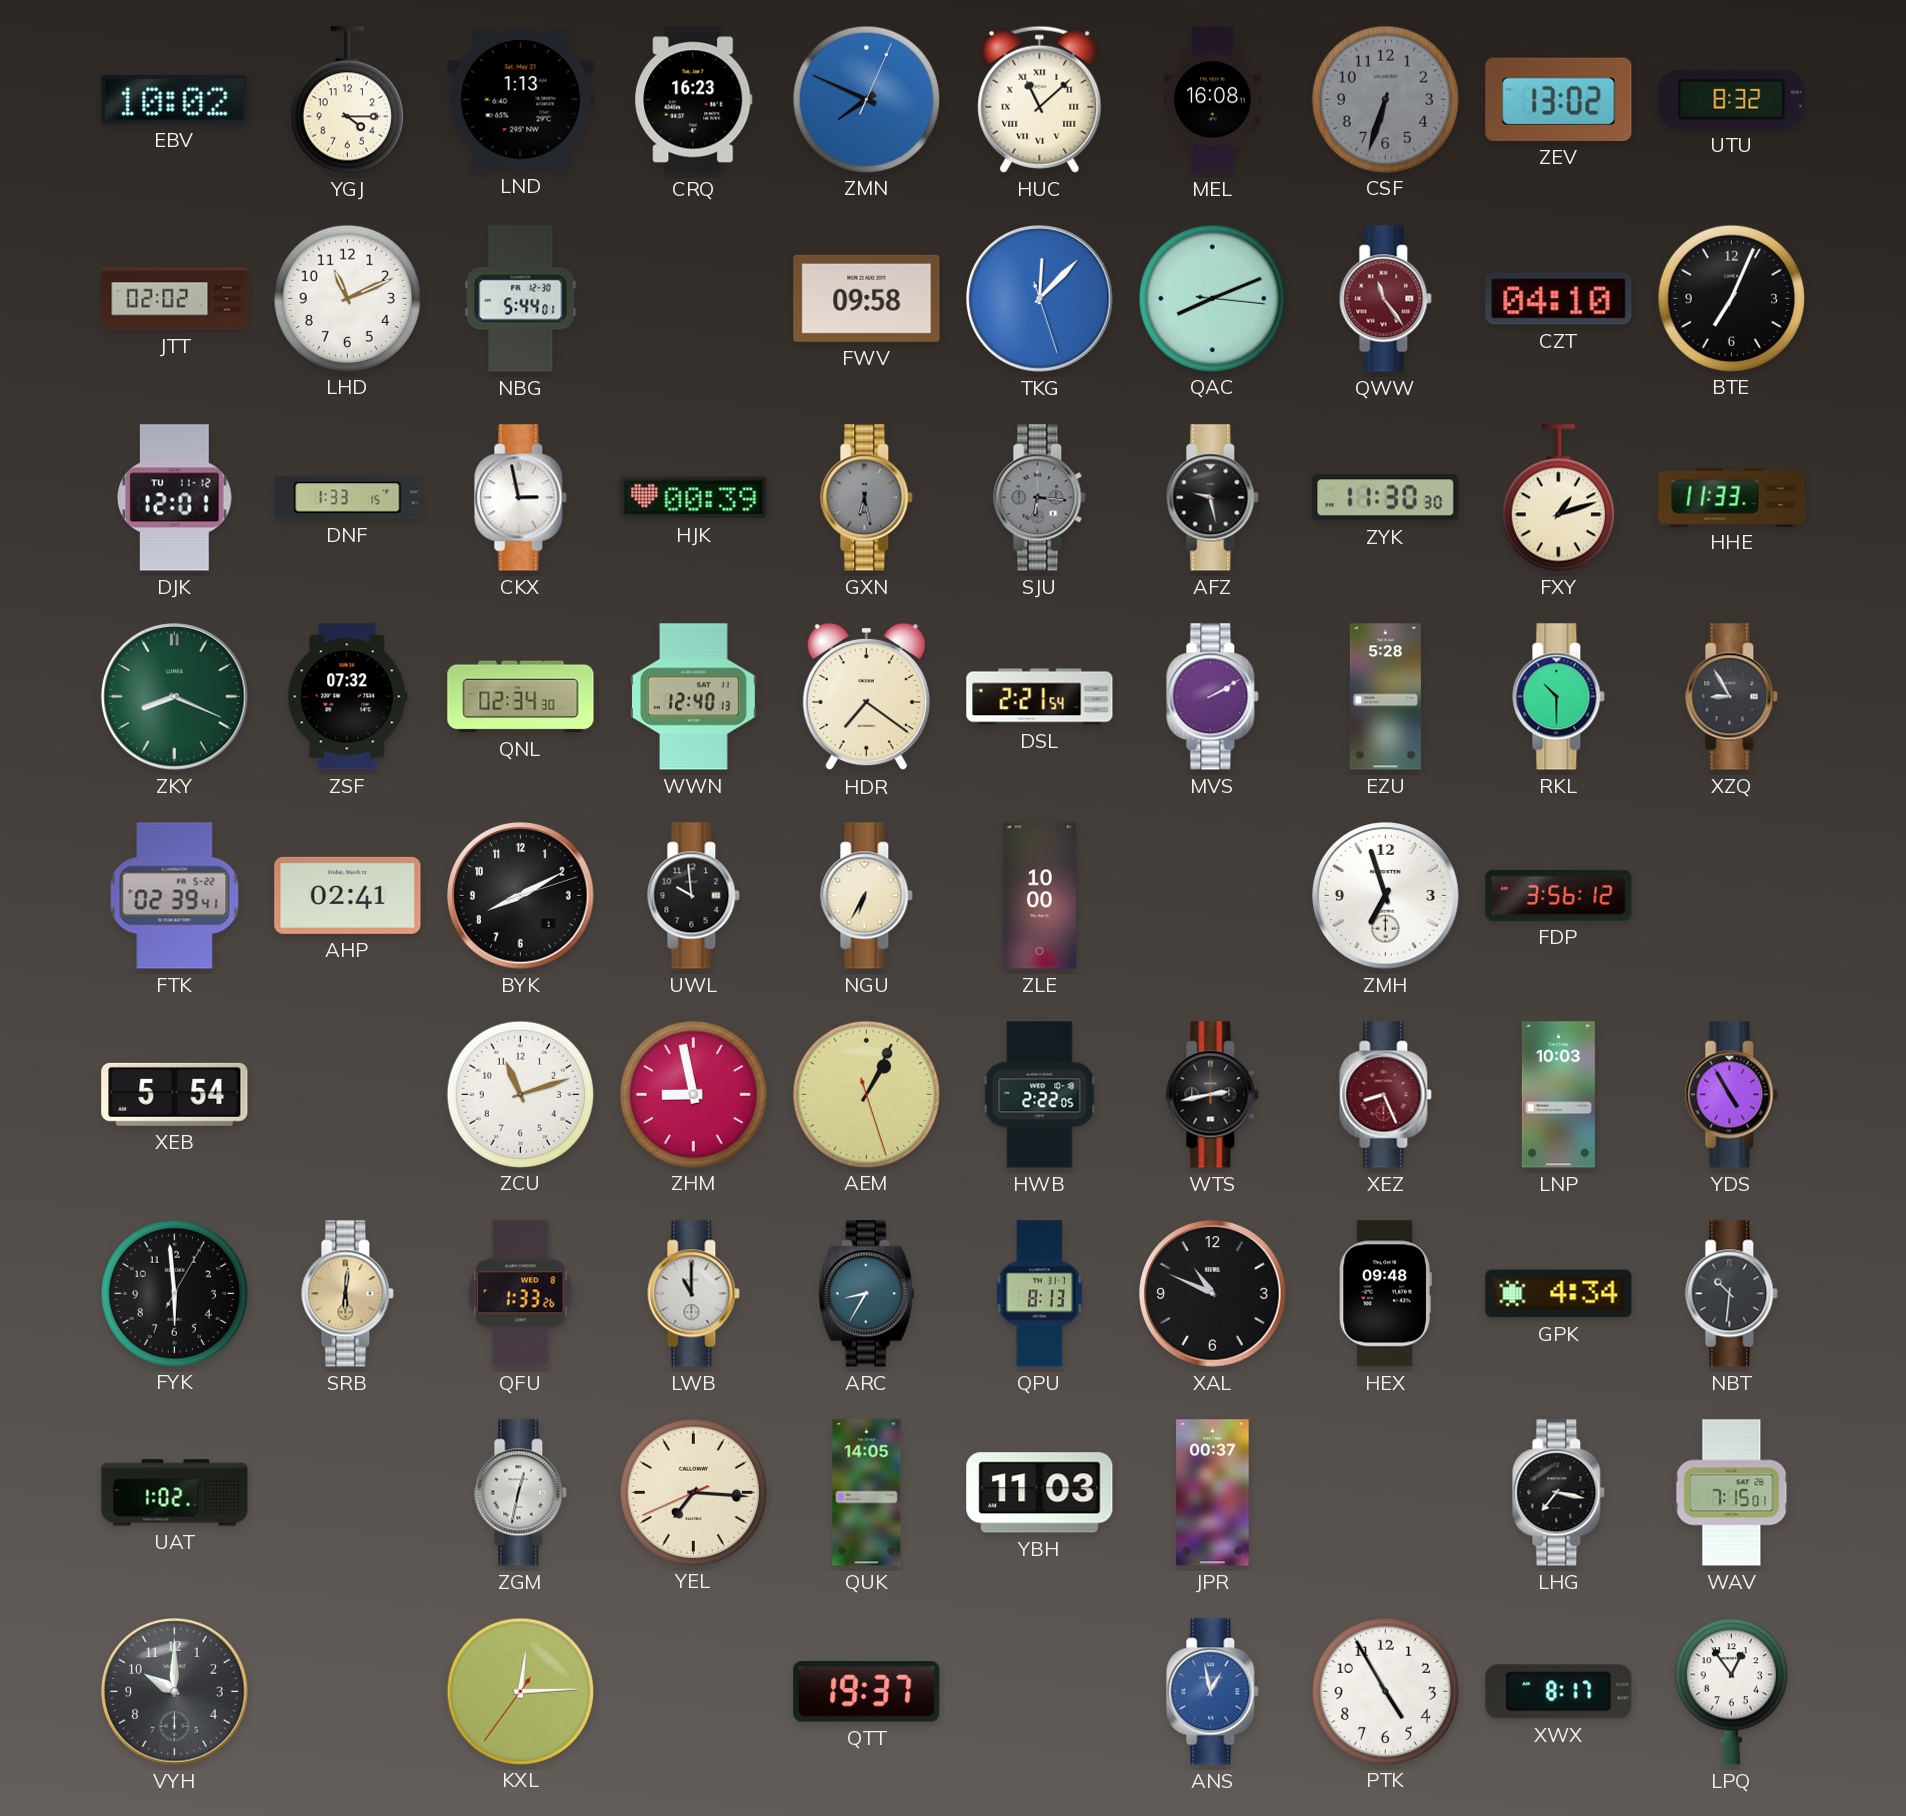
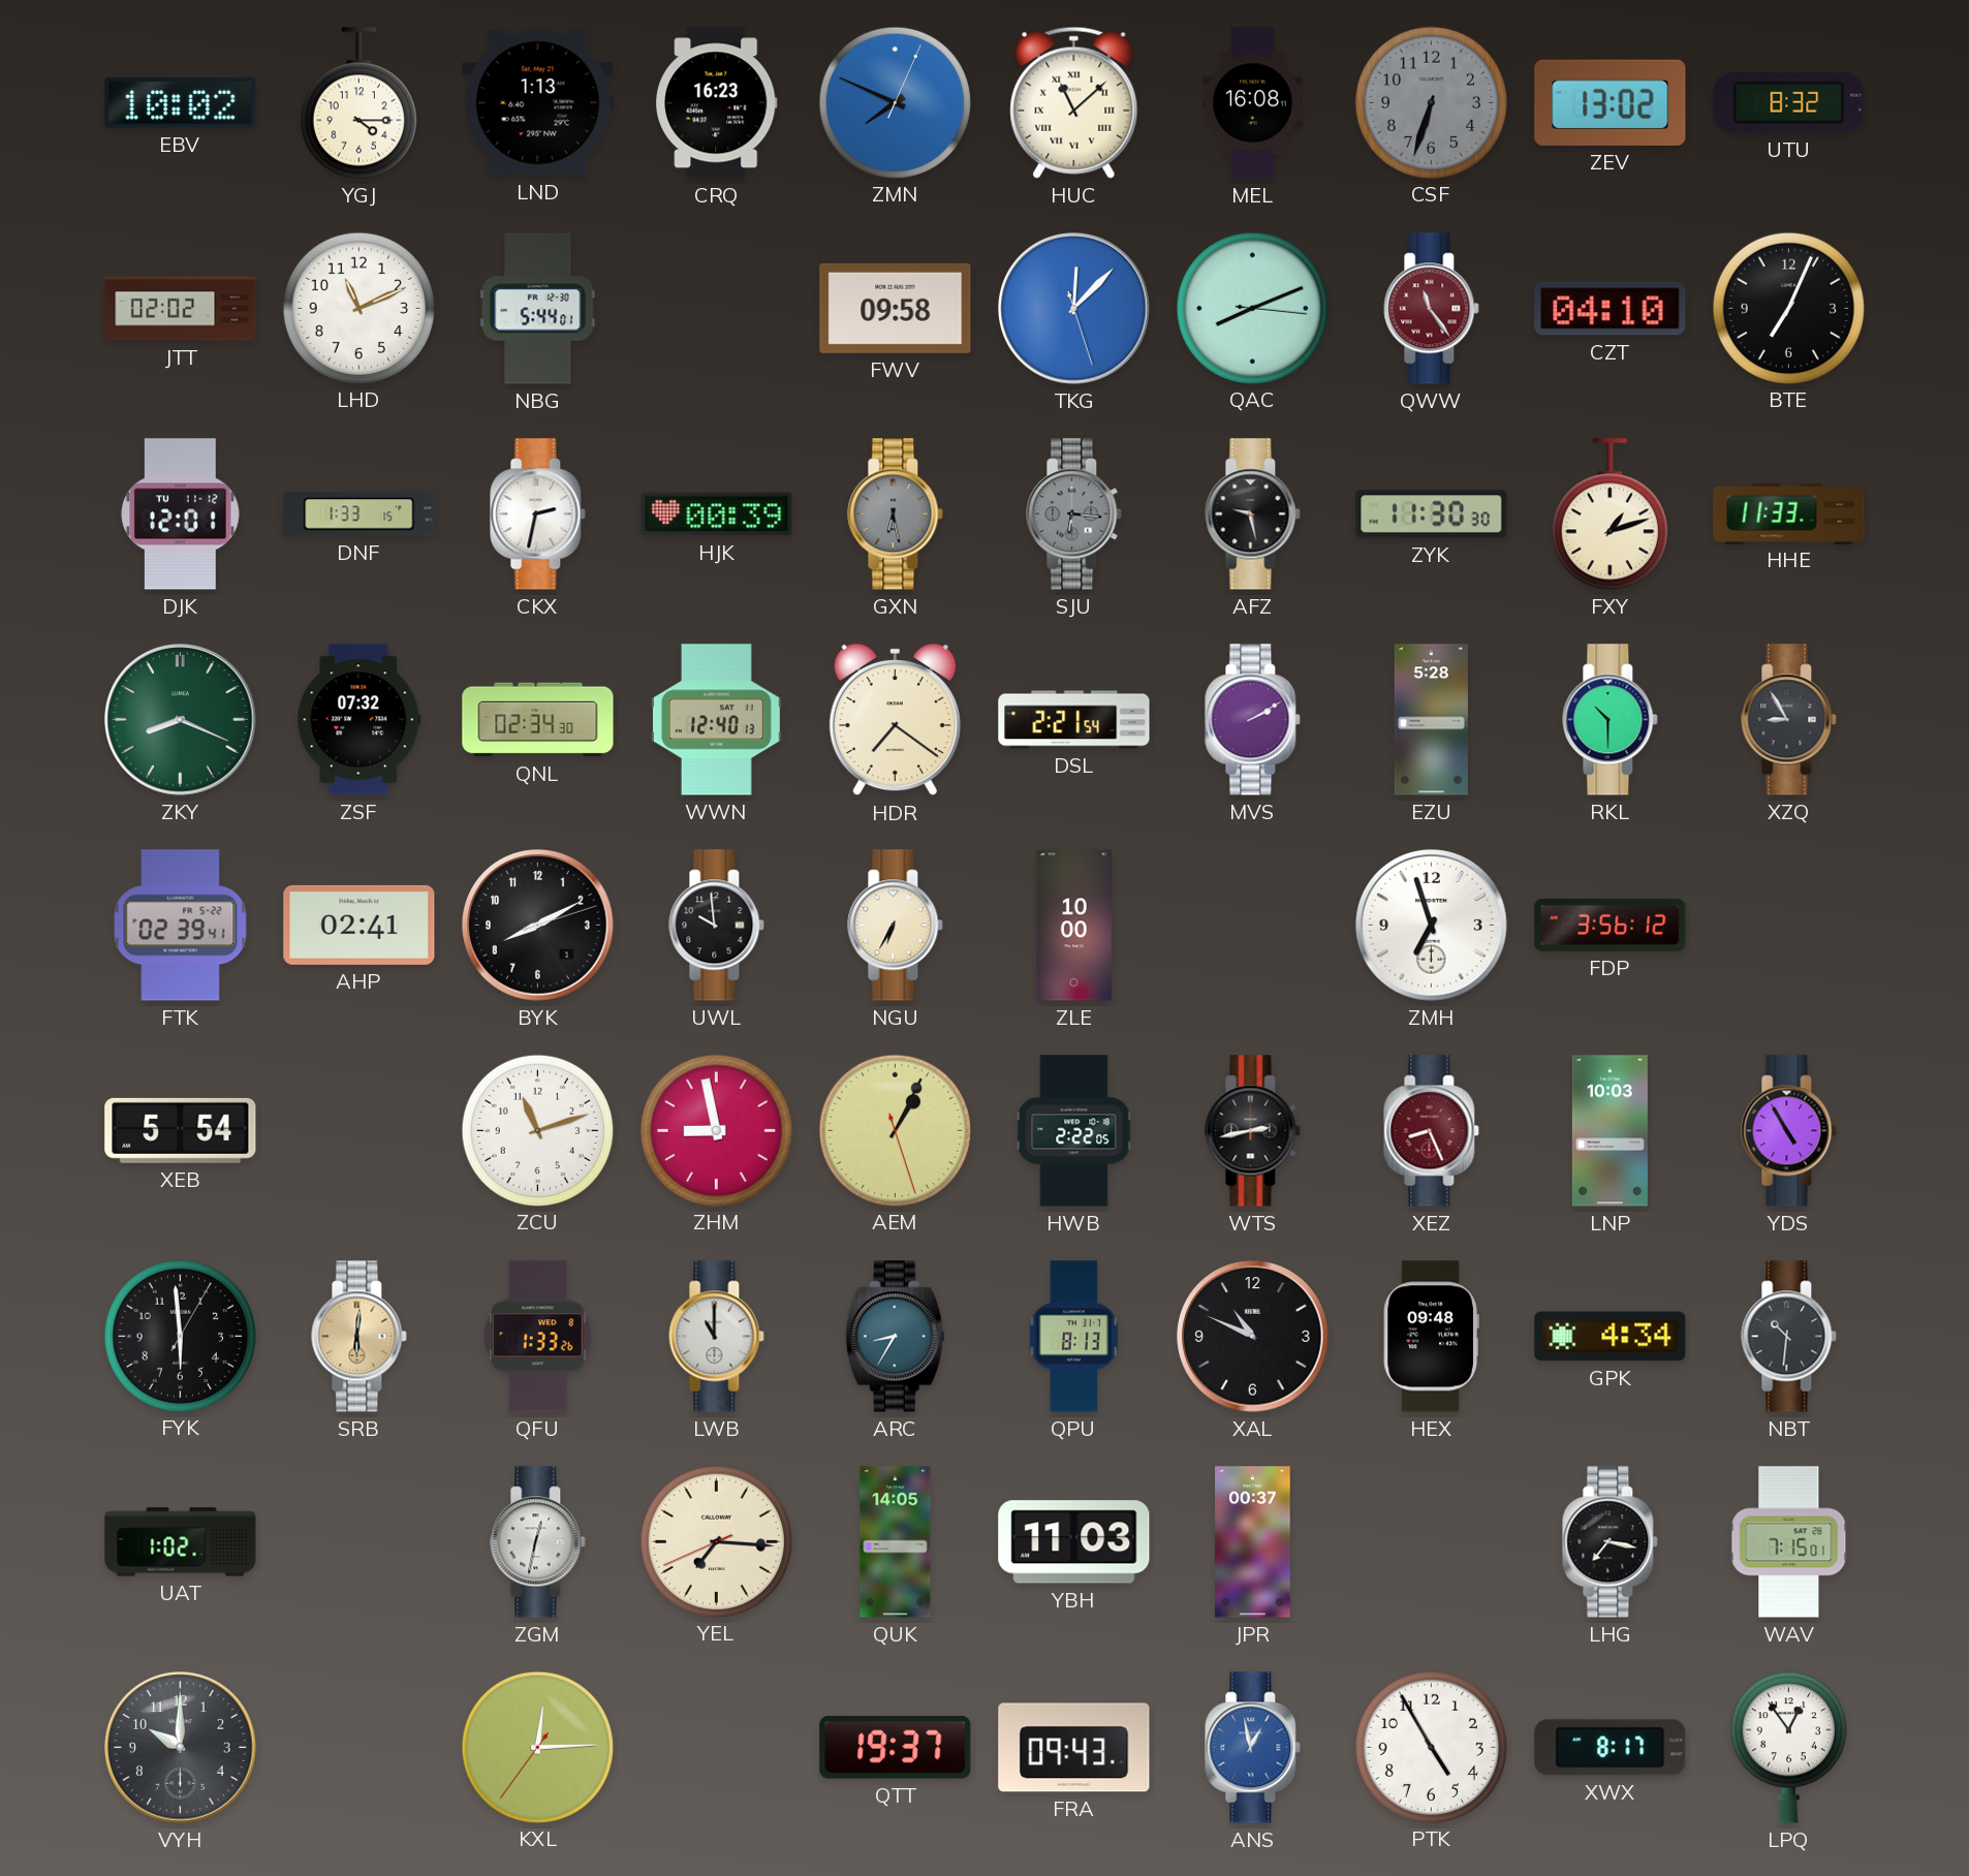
CKX: 2:58 -> 2:32 (538, 514)
FRA: none -> 09:43 (1074, 1748)
